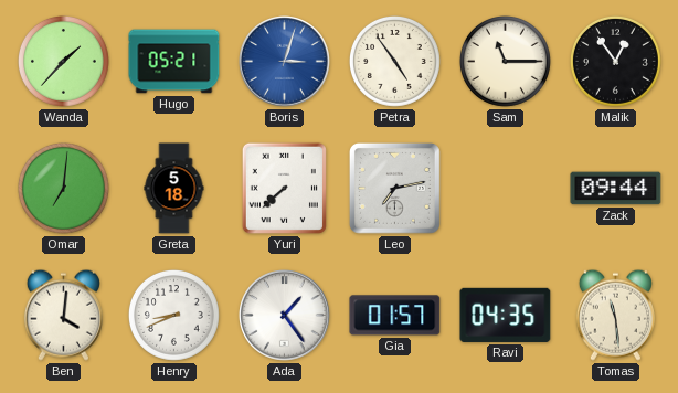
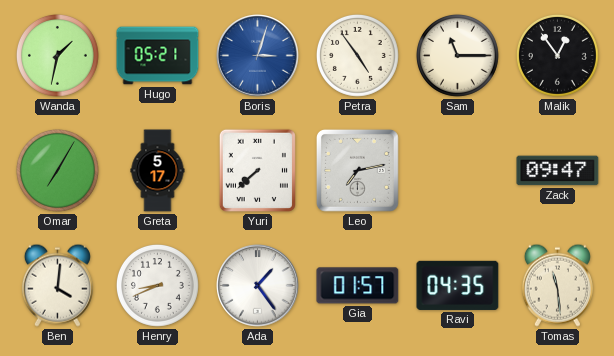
Wanda: 1:37 -> 1:32 (57, 55)
Omar: 7:01 -> 7:05 (57, 170)
Greta: 5:18 -> 5:17 (158, 171)
Zack: 09:44 -> 09:47 (558, 171)
